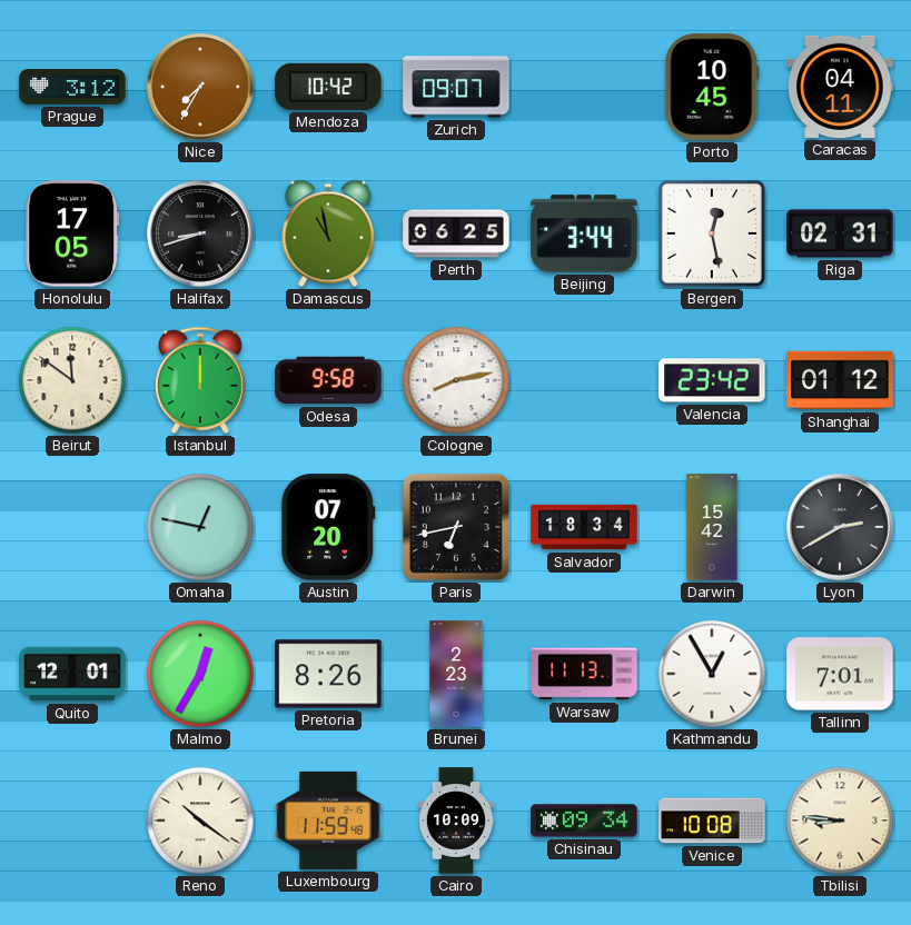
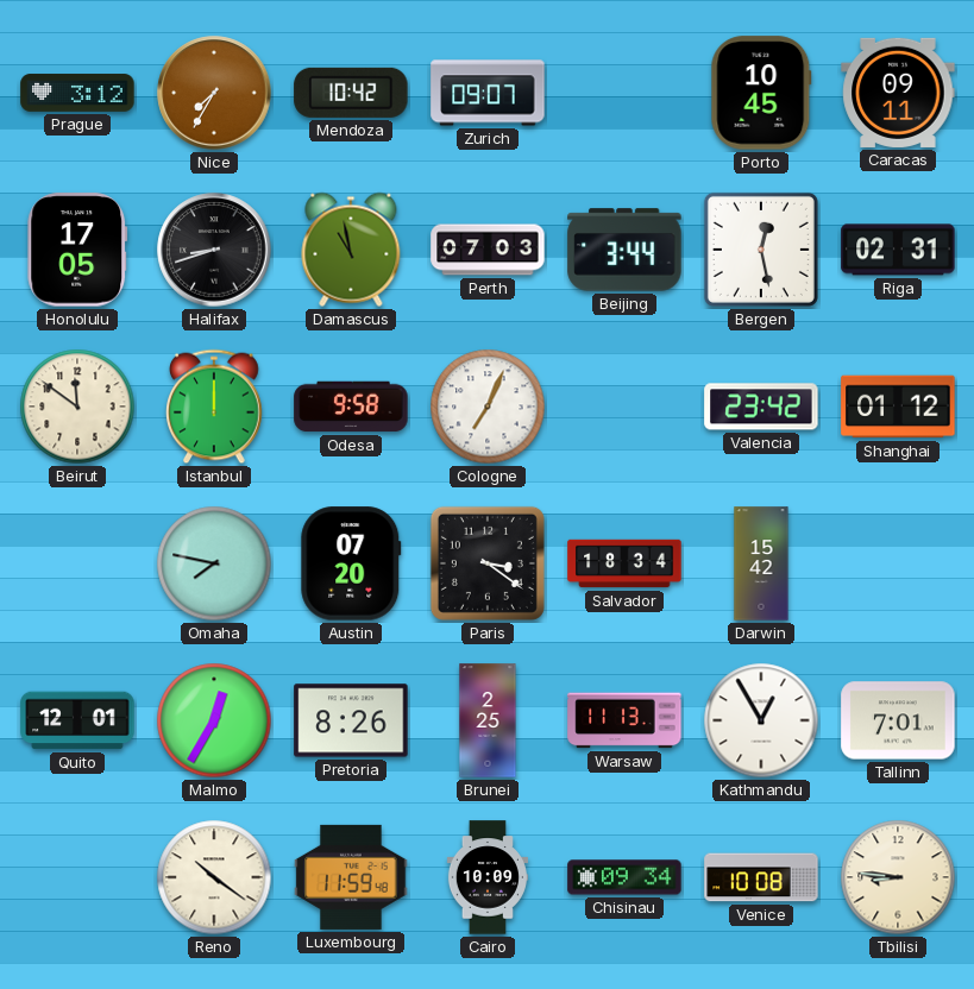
Caracas: 04:11 -> 09:11 (898, 93)
Perth: 06:25 -> 07:03 (488, 250)
Cologne: 8:13 -> 7:04 (488, 407)
Omaha: 12:47 -> 7:47 (214, 563)
Paris: 6:43 -> 3:21 (488, 563)
Lyon: 2:40 -> none (840, 527)
Brunei: 2:23 -> 2:25 (488, 720)
